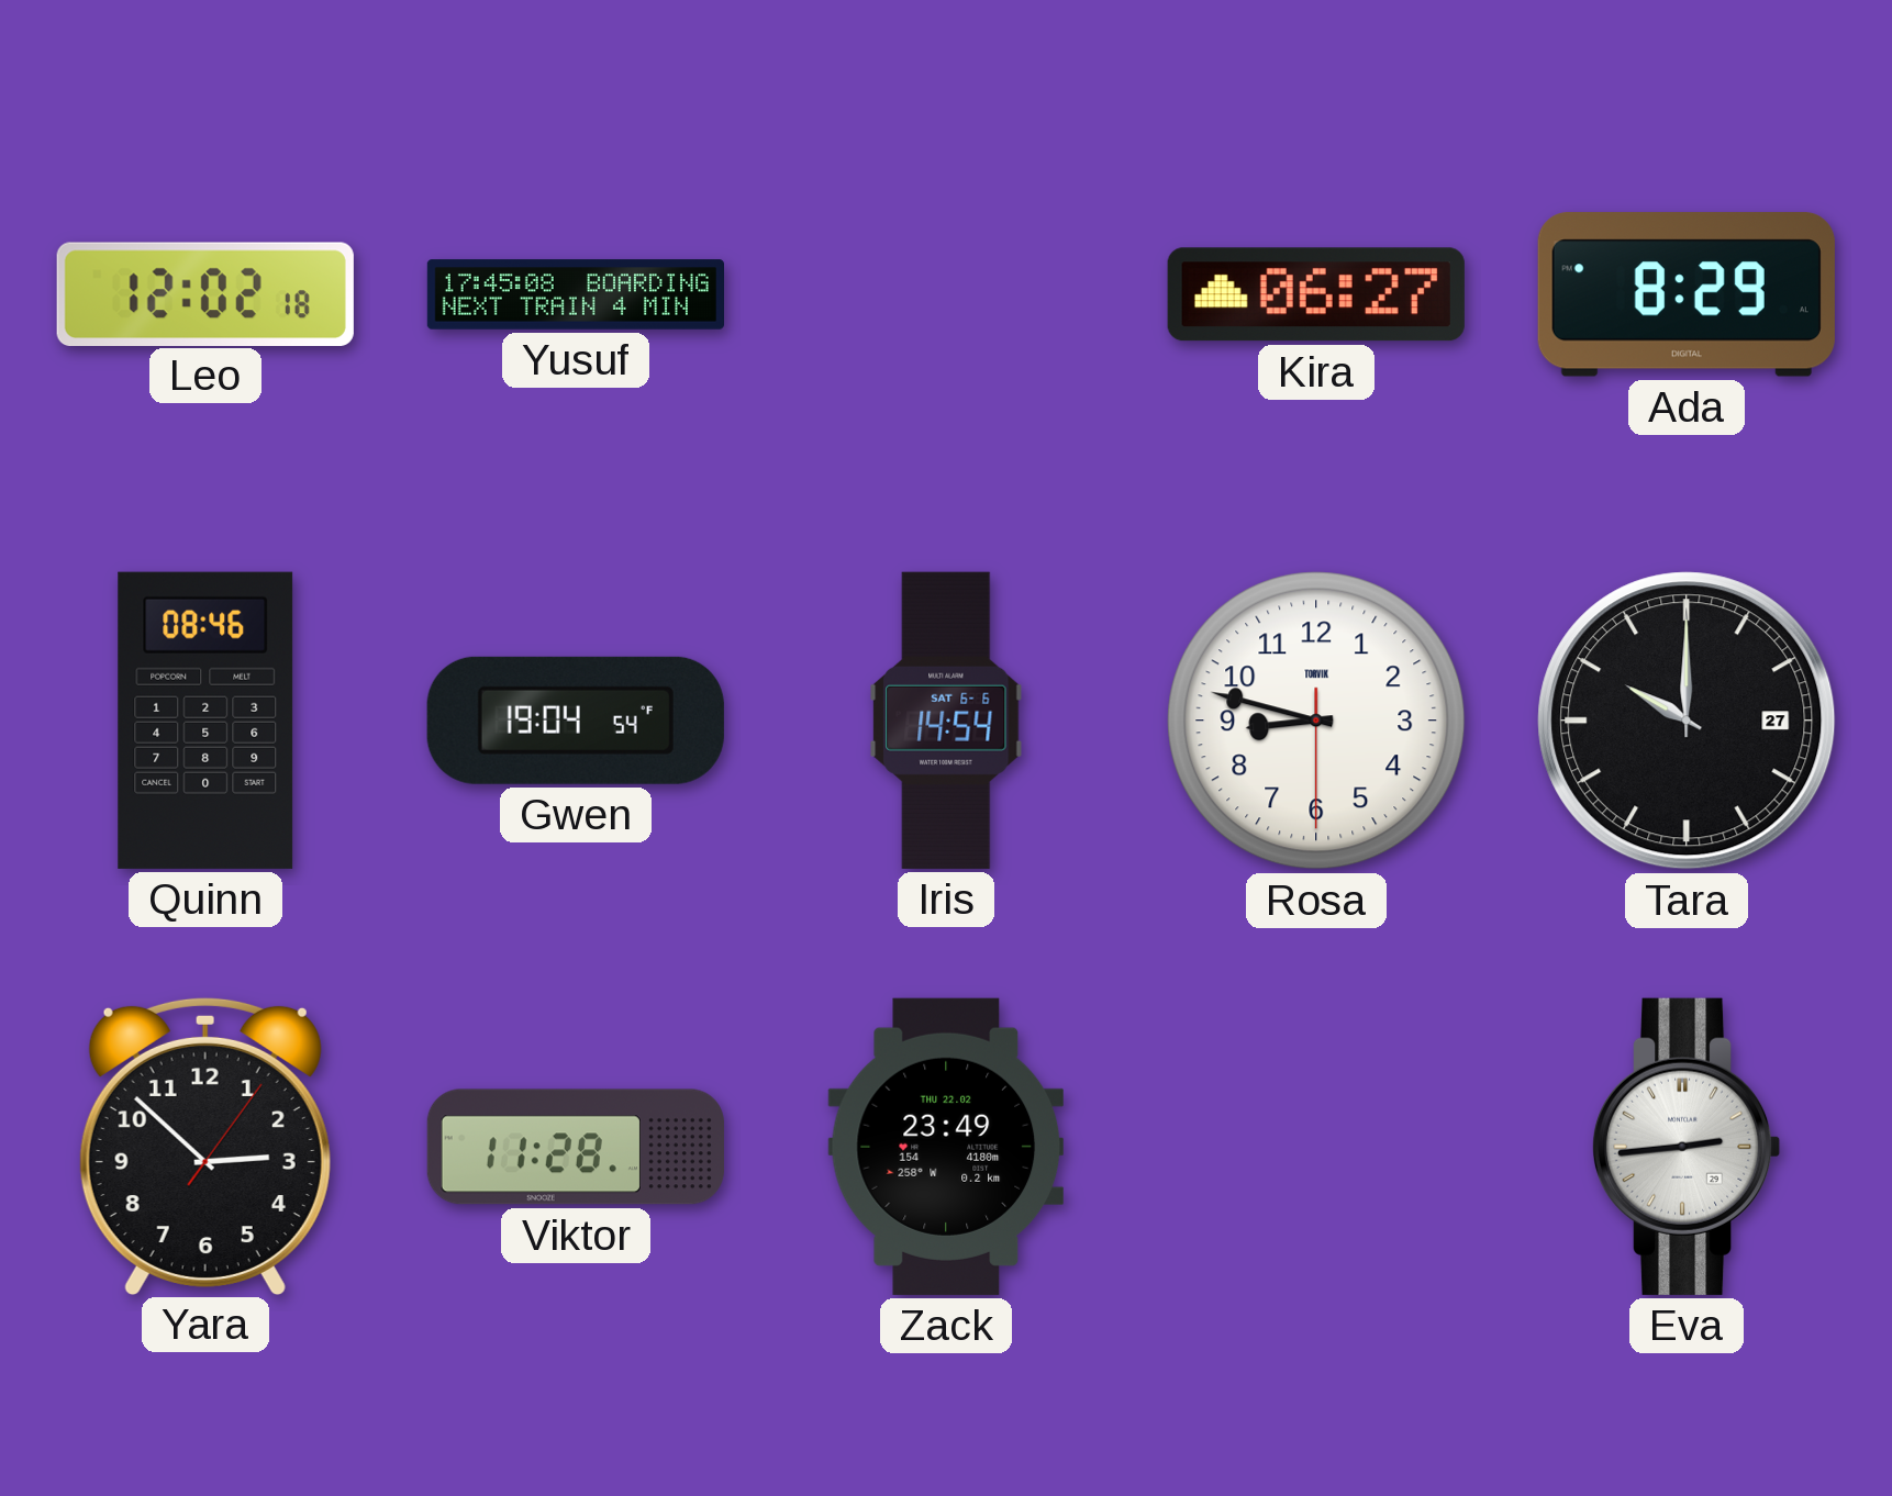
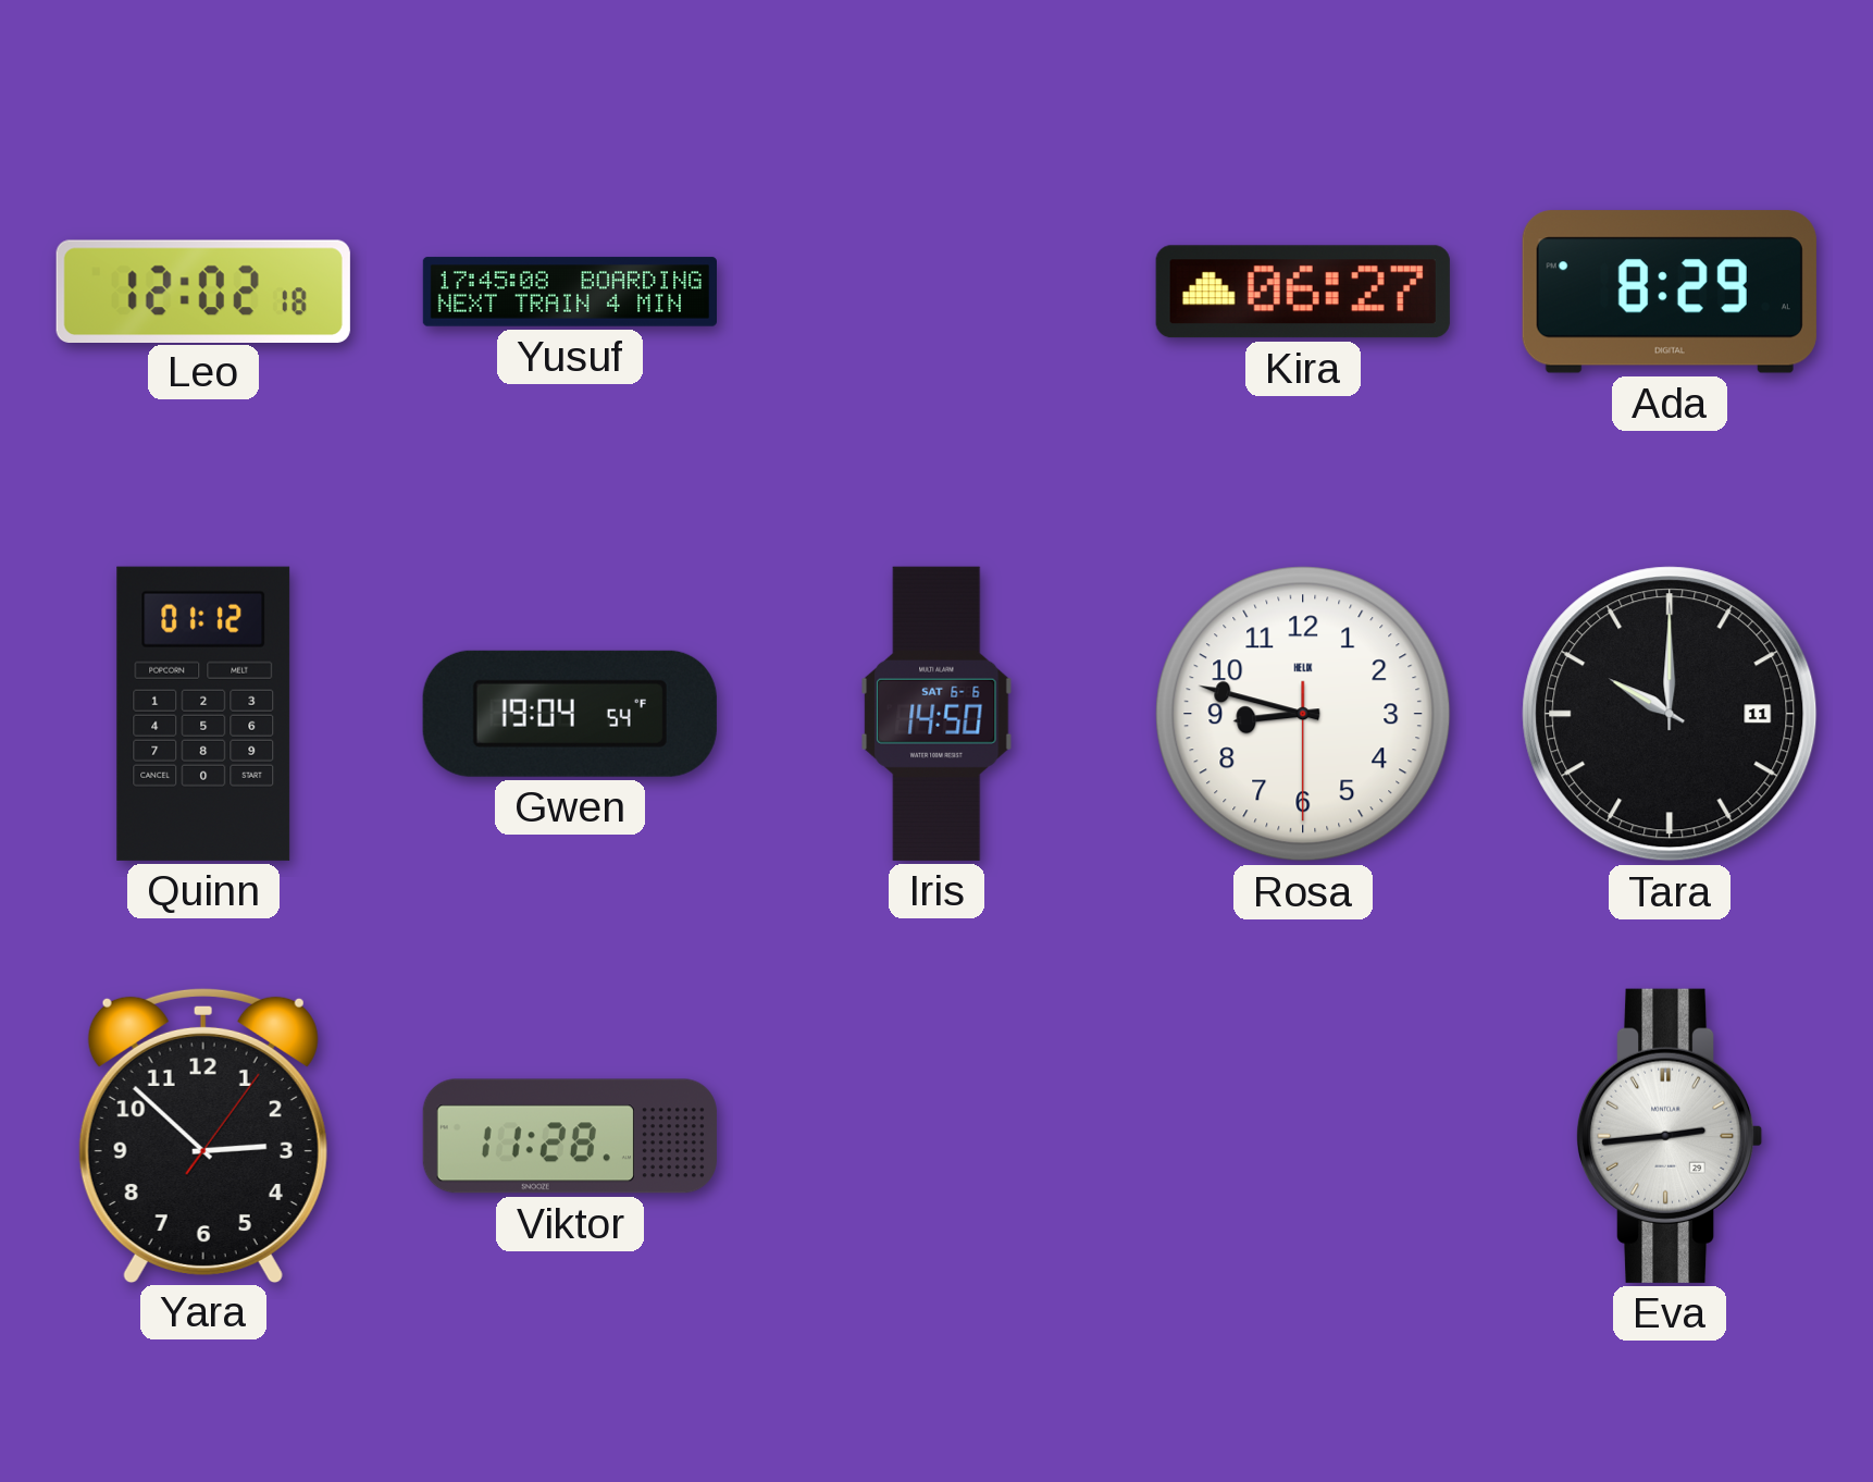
Quinn: 08:46 -> 01:12 (203, 714)
Iris: 14:54 -> 14:50 (936, 714)
Rosa brand: TORVIK -> HELIX (1303, 714)
Tara date: 27 -> 11 (1670, 714)
Zack: 23:49 -> none (945, 1147)
